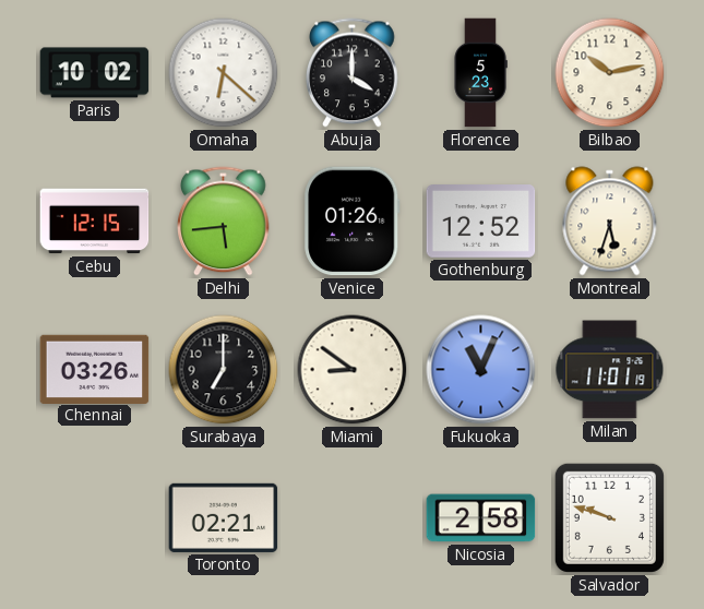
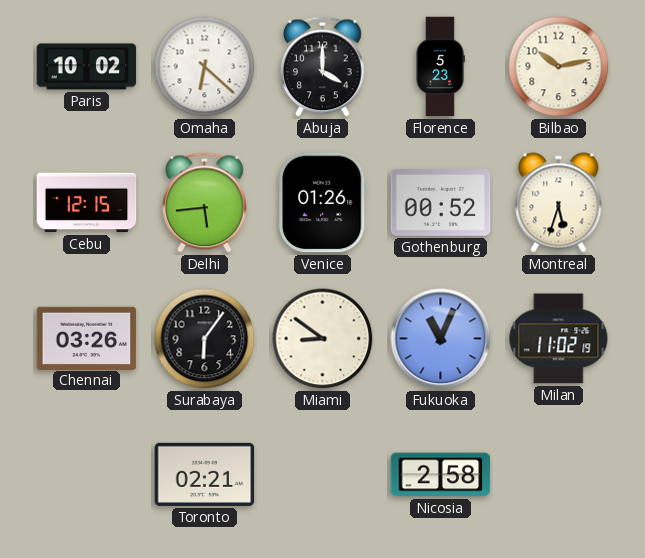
Gothenburg: 12:52 -> 00:52 (441, 203)
Surabaya: 7:00 -> 6:06 (205, 339)
Milan: 11:01 -> 11:02 (559, 339)
Salvador: 9:48 -> none (609, 517)
